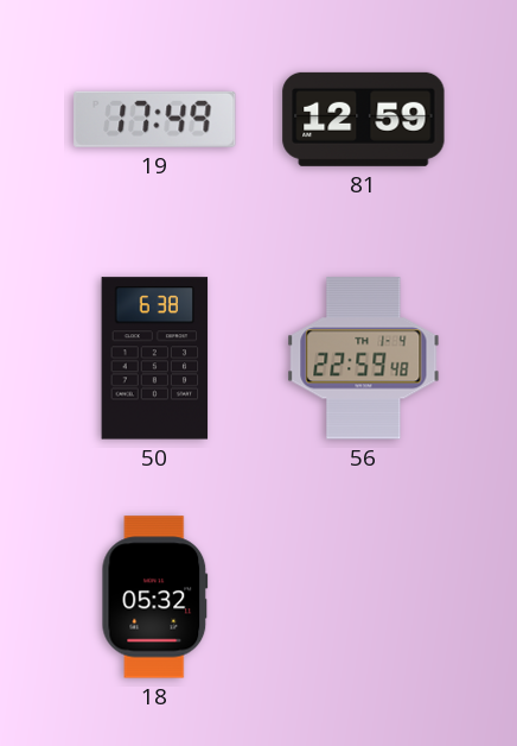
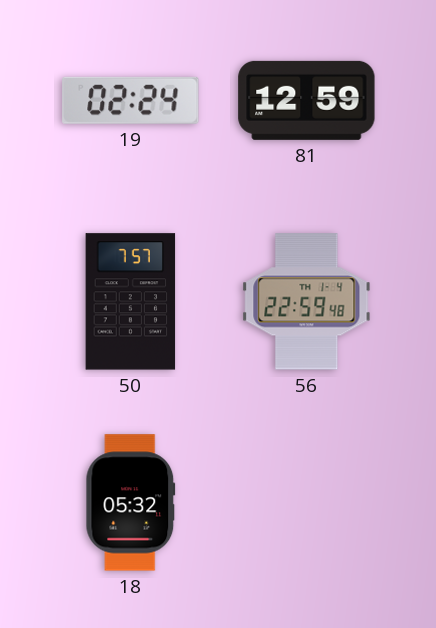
19: 17:49 -> 02:24 (131, 100)
50: 6:38 -> 7:57 (131, 302)
